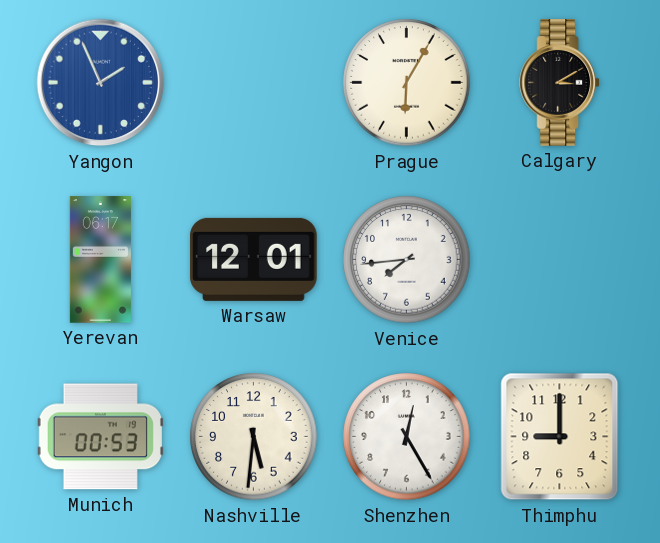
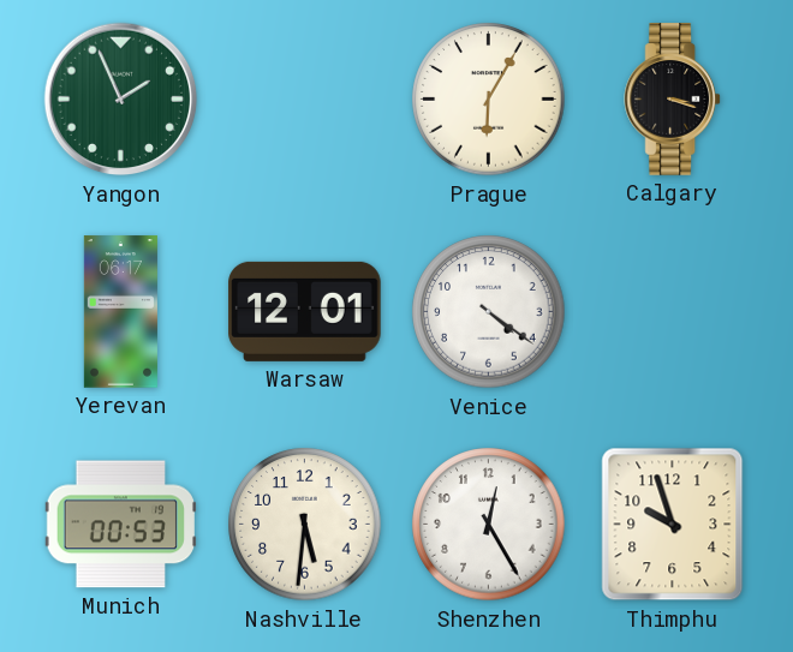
Yangon dial: blue -> green (121, 100)
Calgary: 3:10 -> 3:18 (673, 100)
Venice: 7:44 -> 4:21 (489, 312)
Thimphu: 9:00 -> 9:57 (673, 525)
